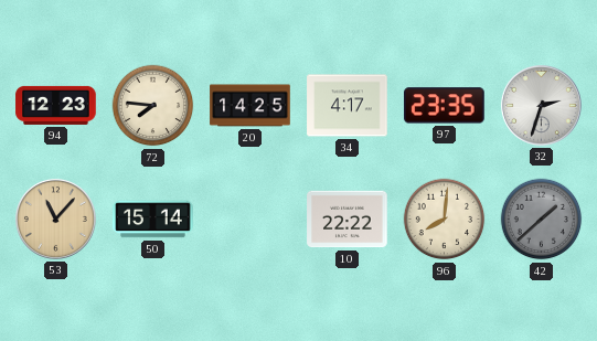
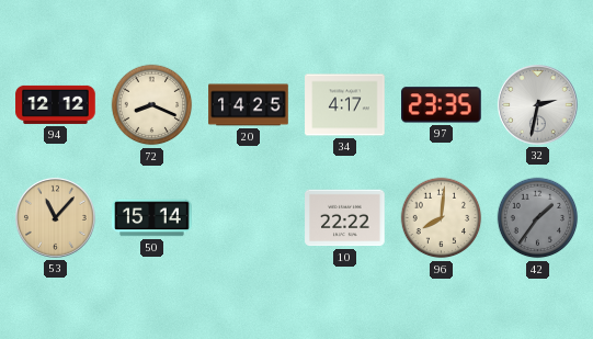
94: 12:23 -> 12:12 (56, 104)
72: 7:46 -> 8:19 (152, 105)
32: 2:33 -> 2:32 (537, 104)
42: 1:38 -> 1:36 (538, 218)
